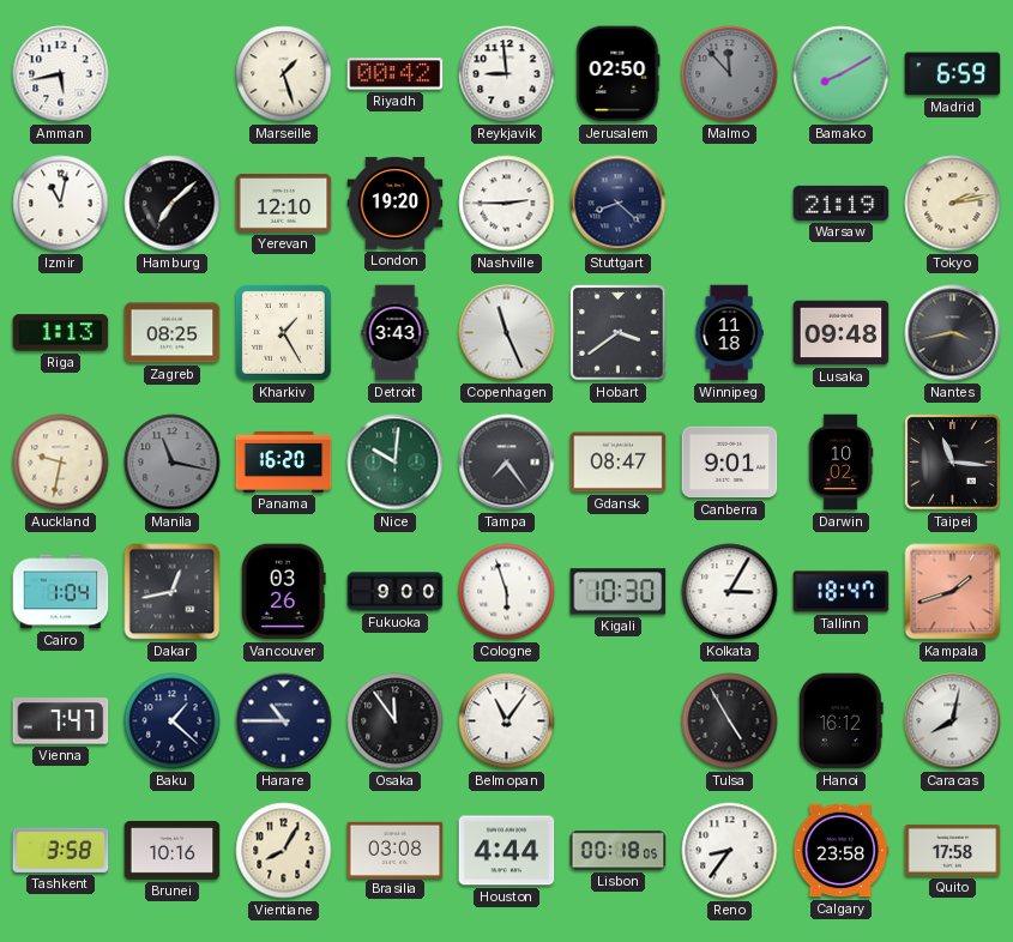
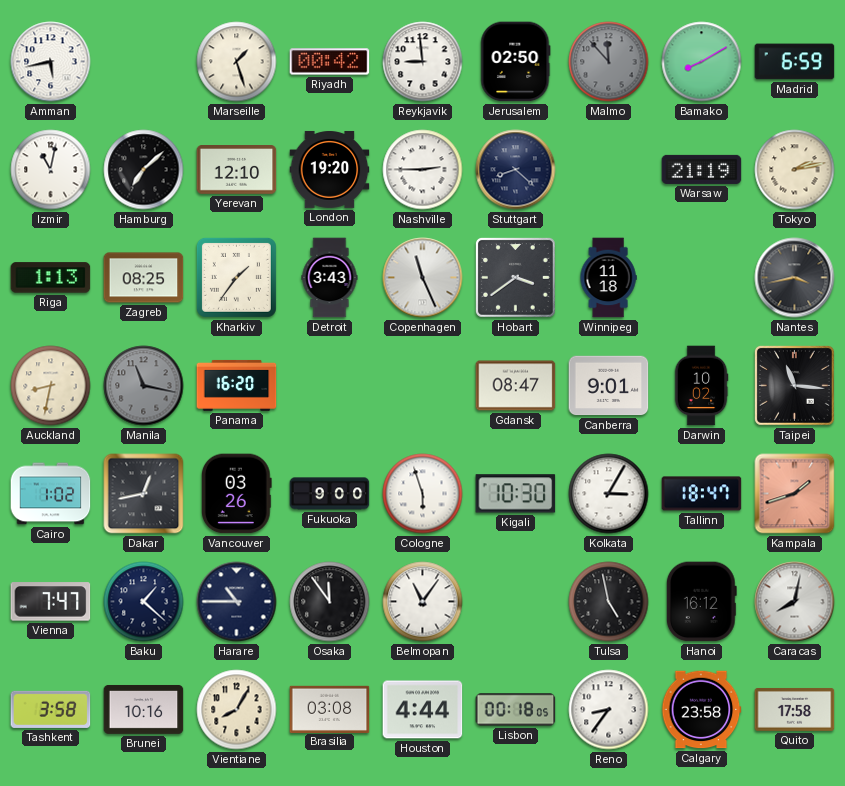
Kharkiv: 1:25 -> 1:36 (236, 277)
Lusaka: 09:48 -> none (842, 333)
Auckland: 9:32 -> 8:32 (51, 386)
Nice: 10:01 -> none (396, 463)
Tampa: 7:24 -> none (507, 463)
Cairo: 1:04 -> 1:02 (51, 494)
Tulsa: 4:55 -> 4:58 (609, 602)
